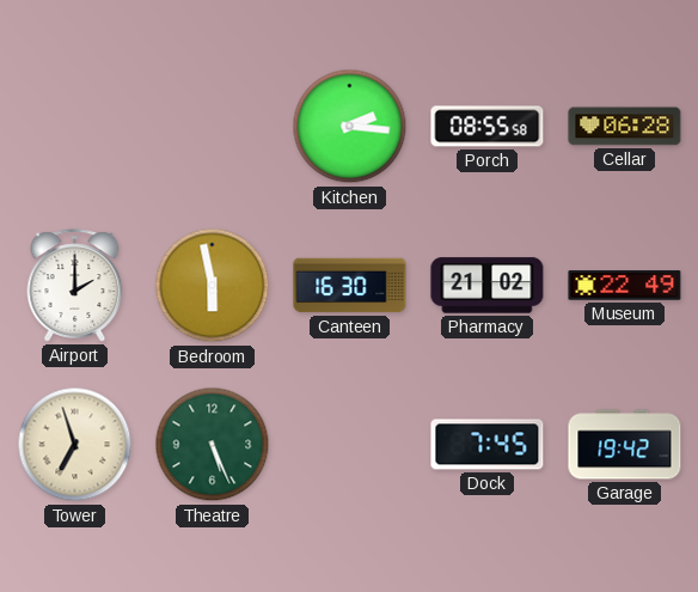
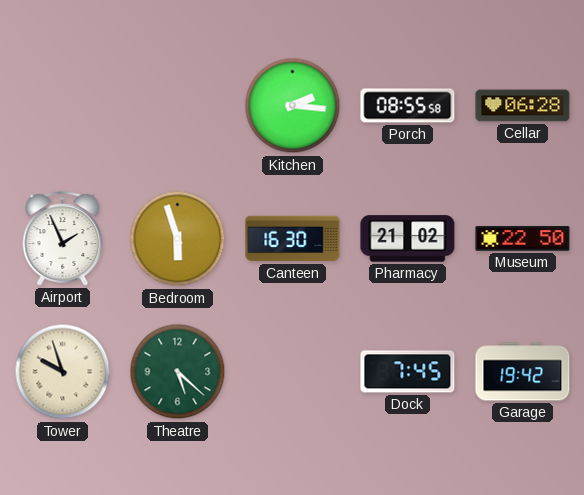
Airport: 2:00 -> 1:56 (63, 239)
Bedroom: 5:58 -> 5:57 (178, 239)
Museum: 22:49 -> 22:50 (523, 239)
Tower: 6:57 -> 9:57 (63, 372)
Theatre: 5:26 -> 5:22 (178, 372)
